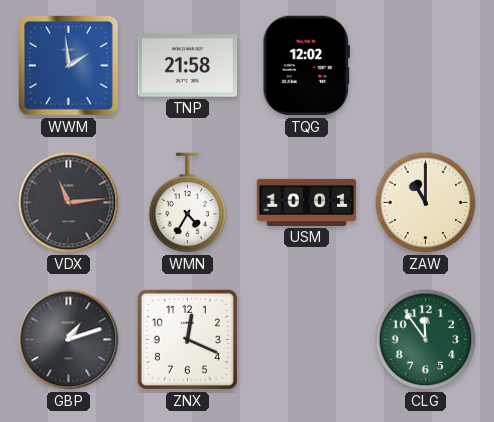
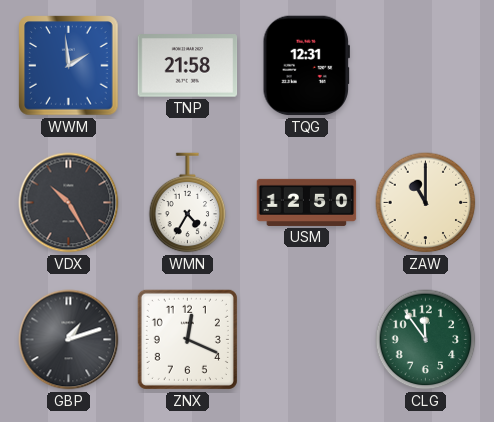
TQG: 12:02 -> 12:31 (306, 66)
VDX: 11:14 -> 10:25 (69, 203)
USM: 10:01 -> 12:50 (307, 202)
